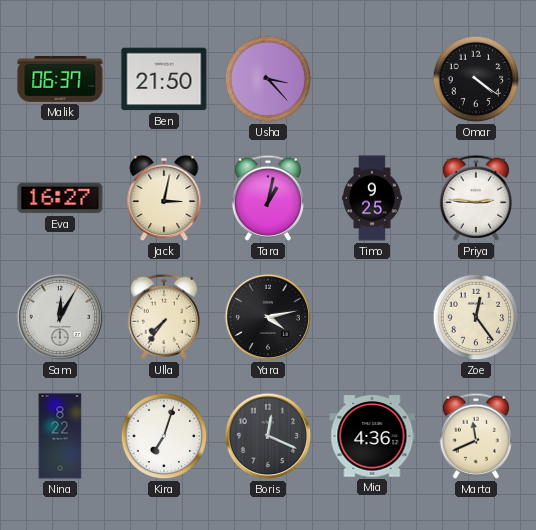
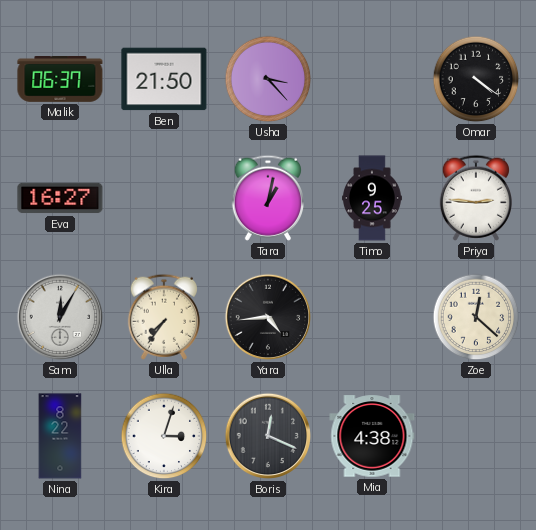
Jack: 3:02 -> none (164, 198)
Yara: 4:13 -> 4:44 (268, 317)
Zoe: 12:24 -> 12:22 (476, 317)
Kira: 7:03 -> 3:03 (164, 436)
Mia: 4:36 -> 4:38 (372, 436)
Marta: 11:41 -> none (475, 436)
